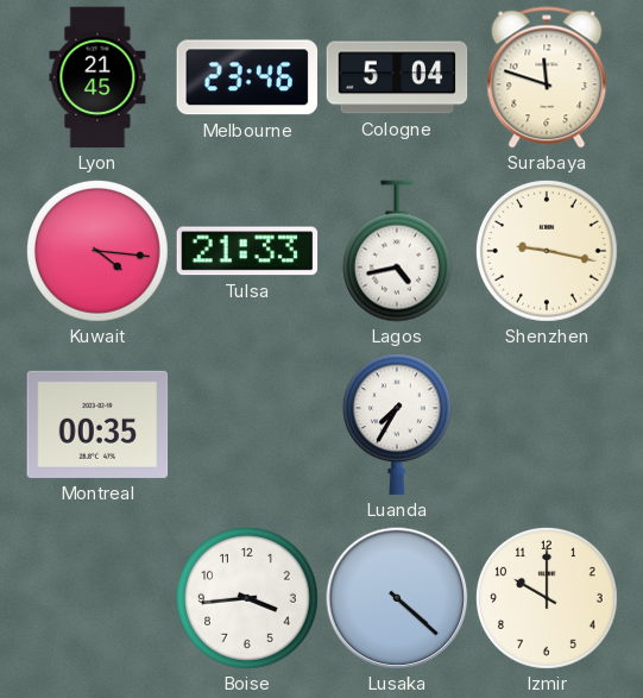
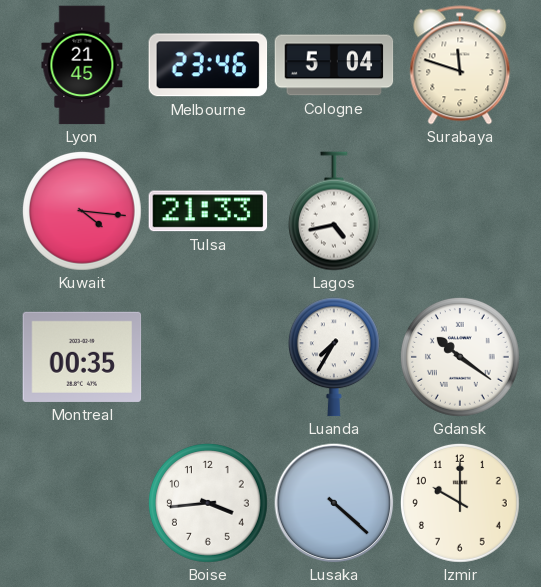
Shenzhen: 9:17 -> none (547, 251)
Gdansk: none -> 10:21 (460, 357)
